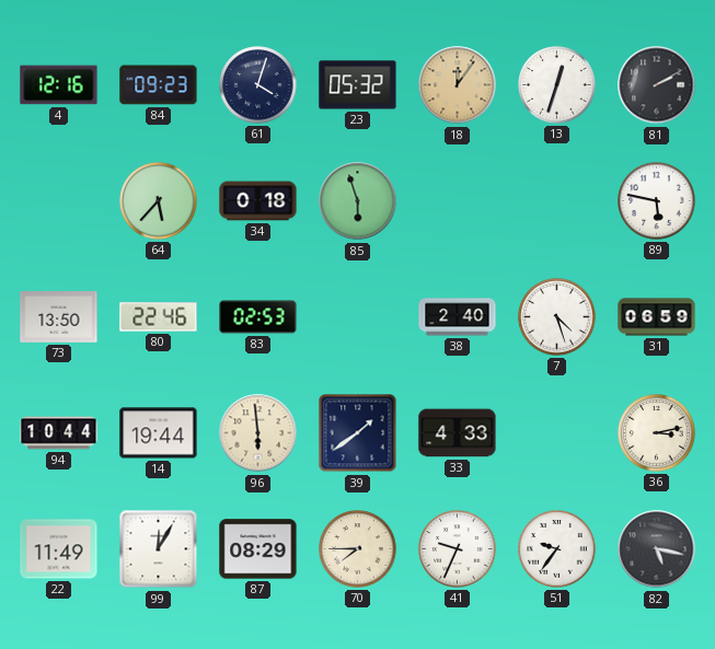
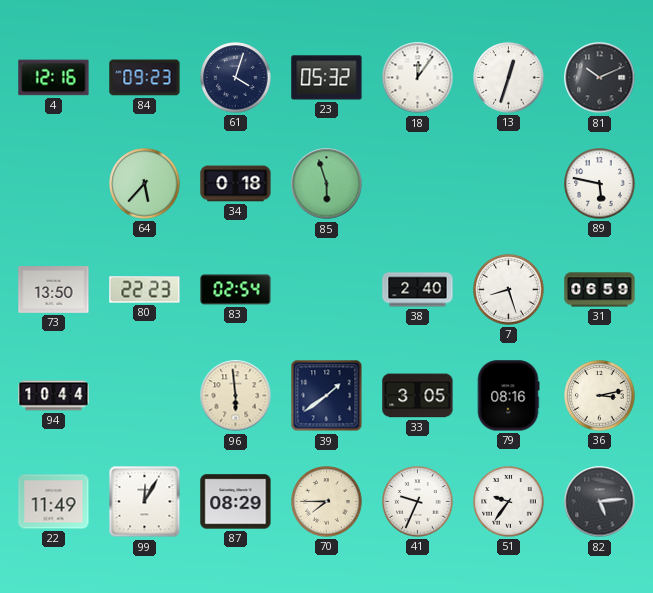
18 dial: champagne -> white (418, 78)
81: 2:10 -> 10:11 (600, 78)
80: 22:46 -> 22:23 (145, 290)
83: 02:53 -> 02:54 (236, 290)
7: 4:27 -> 8:27 (509, 290)
14: 19:44 -> none (159, 433)
33: 4:33 -> 3:05 (418, 396)
79: none -> 08:16 (508, 396)
82: 5:17 -> 5:14 (600, 502)
